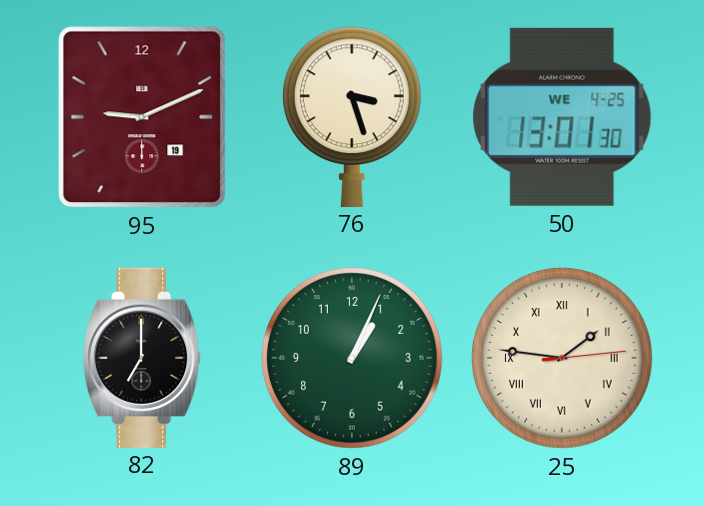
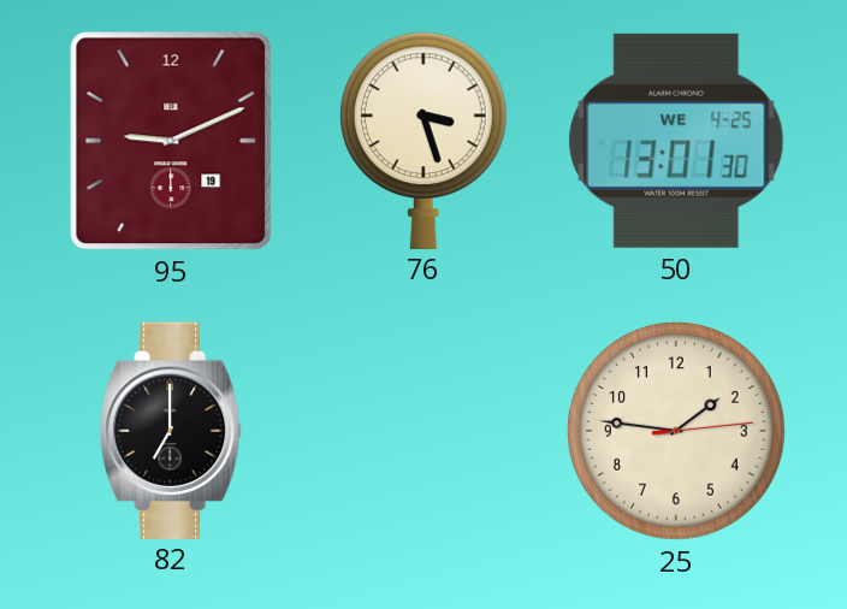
89: 1:04 -> none (353, 359)
25 numerals: Roman -> Arabic (677, 432)
